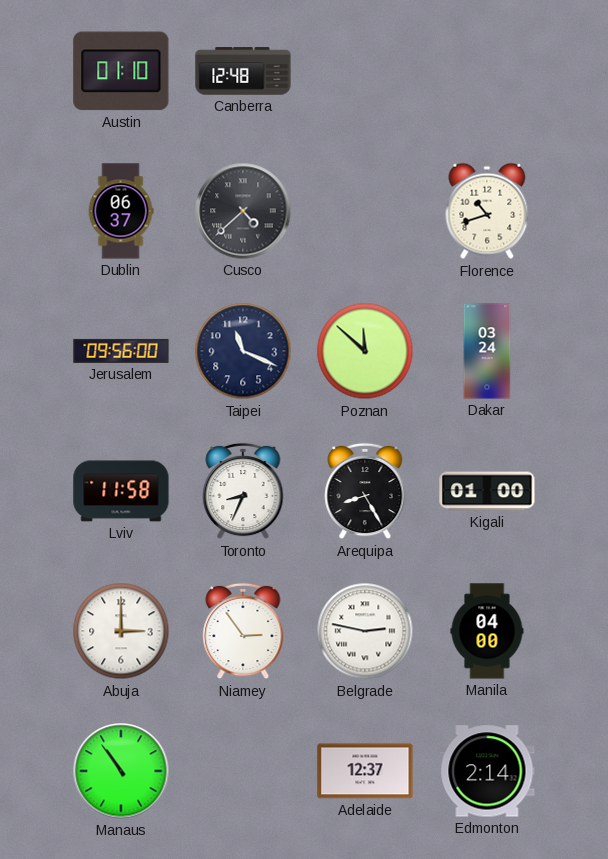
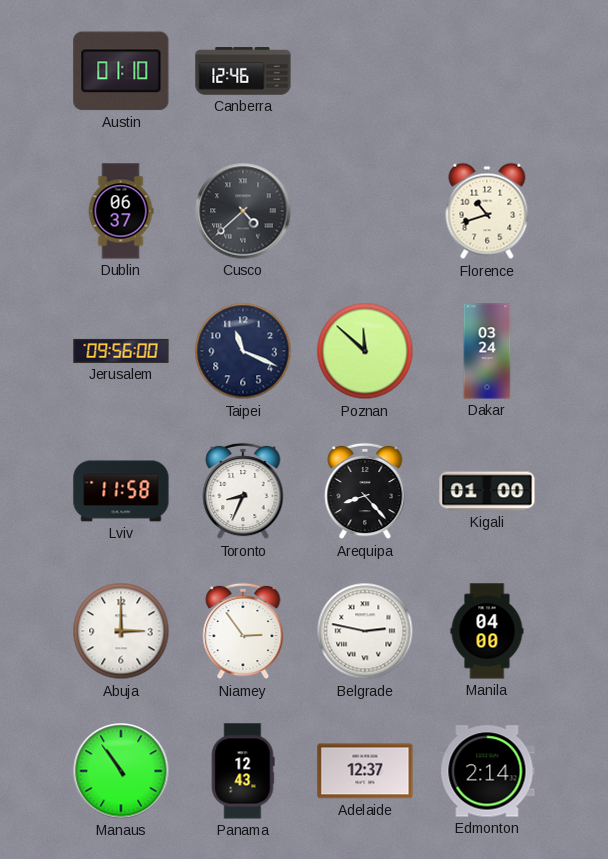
Canberra: 12:48 -> 12:46 (243, 71)
Arequipa: 8:25 -> 8:23 (365, 491)
Panama: none -> 12:43 (243, 771)
